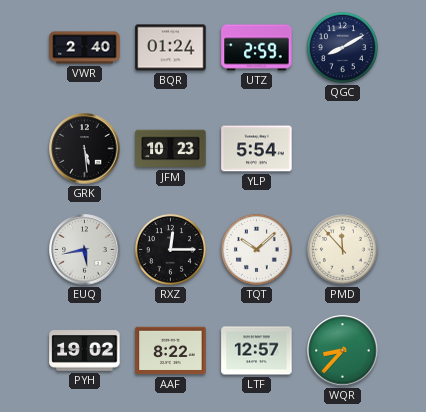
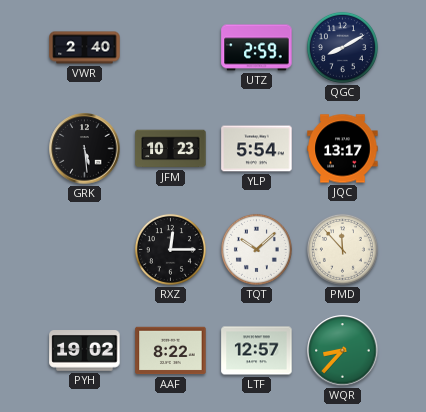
BQR: 01:24 -> none (171, 48)
JQC: none -> 13:17 (343, 149)
EUQ: 5:43 -> none (85, 250)
